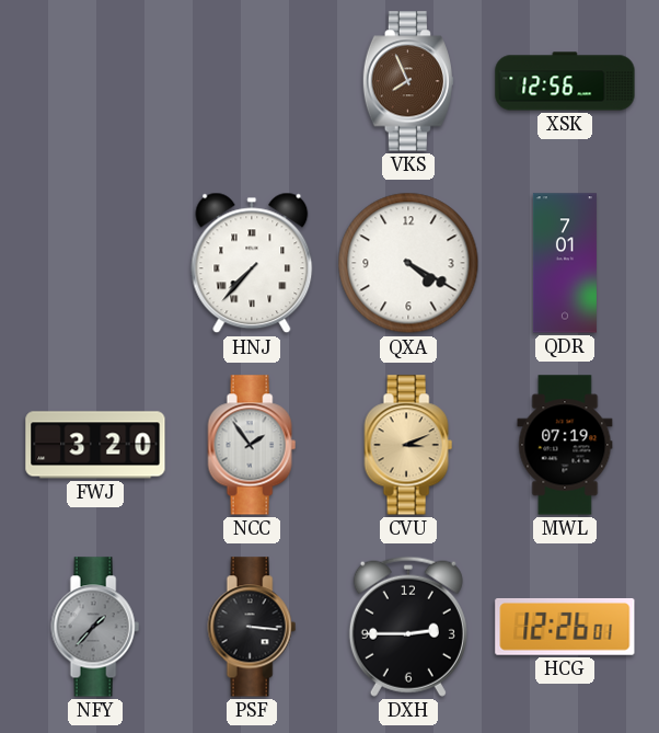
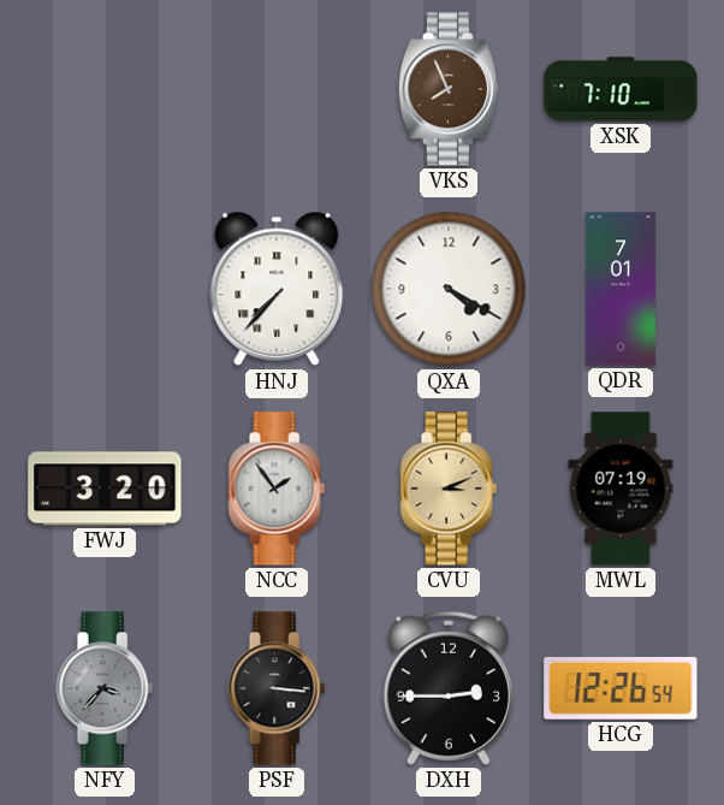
XSK: 12:56 -> 7:10 (621, 89)
NFY: 1:37 -> 3:37 (105, 688)
HCG: 12:26:01 -> 12:26:54 (621, 688)
